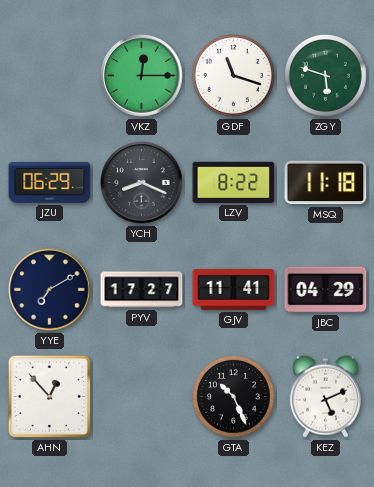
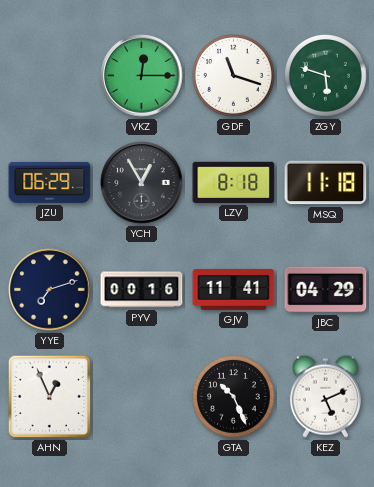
YCH: 8:19 -> 12:55 (142, 183)
LZV: 8:22 -> 8:18 (234, 182)
YYE: 7:10 -> 7:12 (50, 290)
PYV: 17:27 -> 00:16 (142, 290)
AHN: 12:53 -> 12:56 (50, 397)
